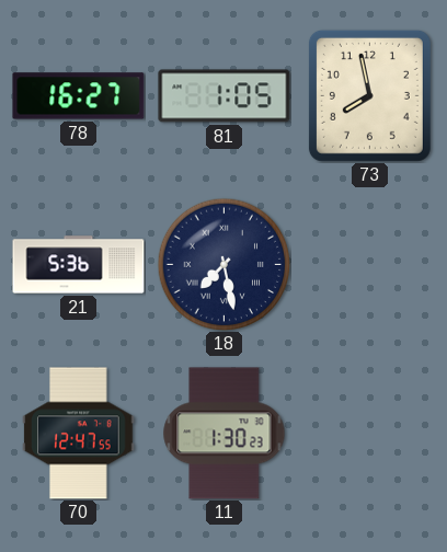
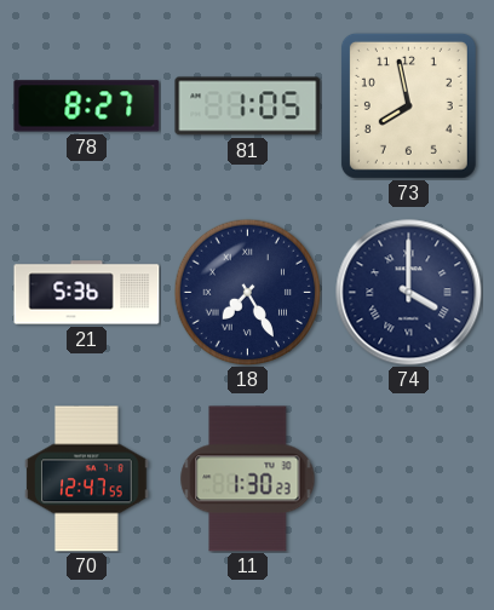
78: 16:27 -> 8:27 (87, 107)
18: 7:28 -> 7:25 (247, 292)
74: none -> 4:00 (409, 293)
